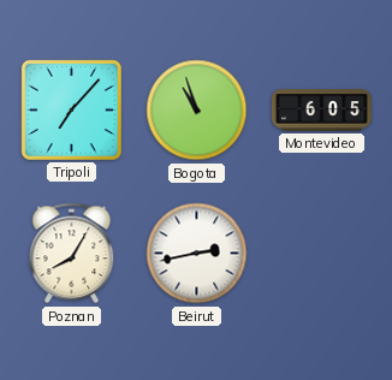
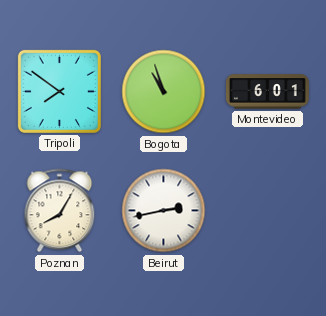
Tripoli: 7:07 -> 7:51 (59, 91)
Montevideo: 6:05 -> 6:01 (267, 92)
